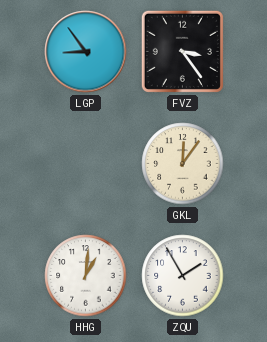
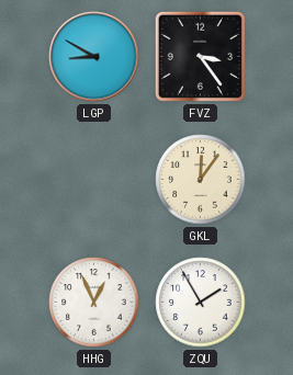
LGP: 8:54 -> 8:50 (94, 57)
HHG: 1:01 -> 12:56 (94, 303)
